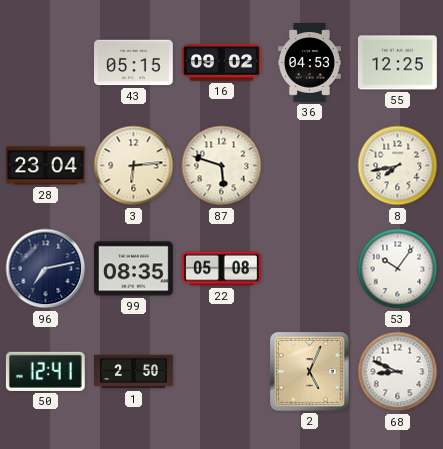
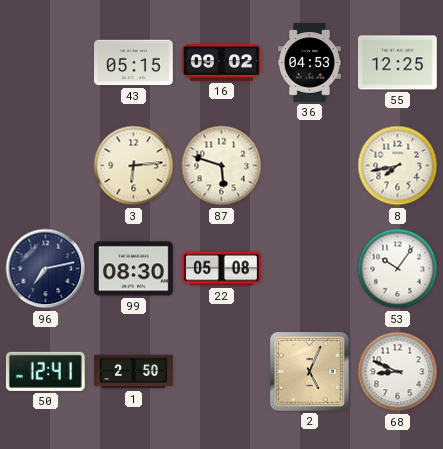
28: 23:04 -> none (46, 166)
99: 08:35 -> 08:30 (134, 269)
